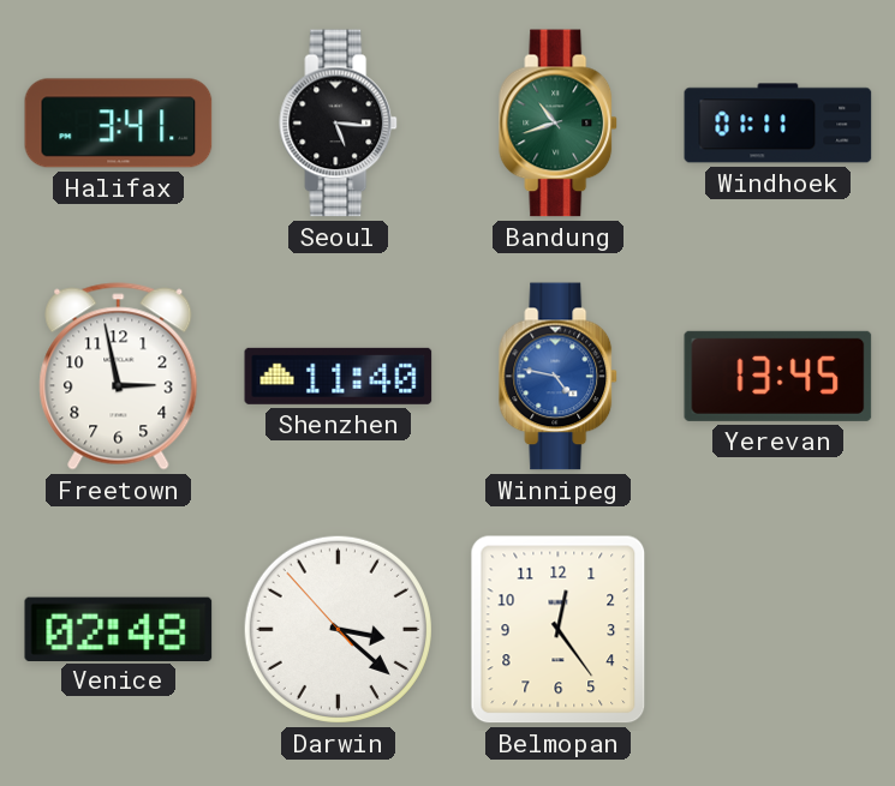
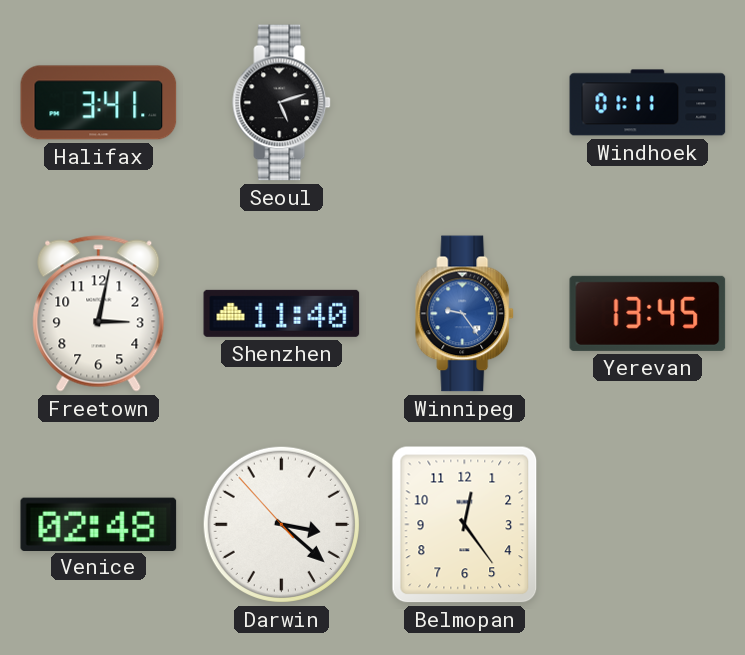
Seoul: 5:16 -> 5:12 (282, 103)
Bandung: 10:42 -> none (559, 124)
Freetown: 2:58 -> 3:02 (99, 314)
Winnipeg: 4:47 -> 9:24 (465, 314)
